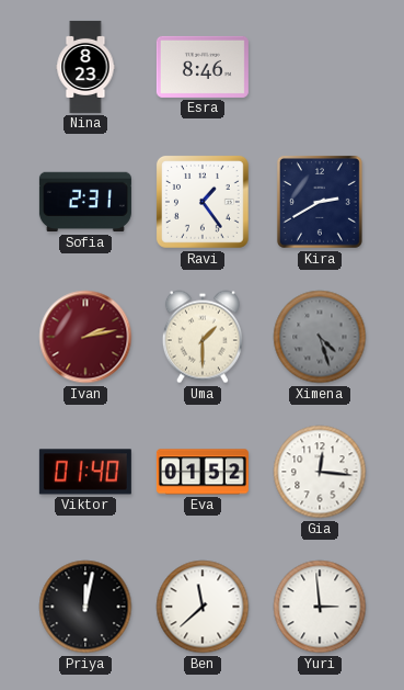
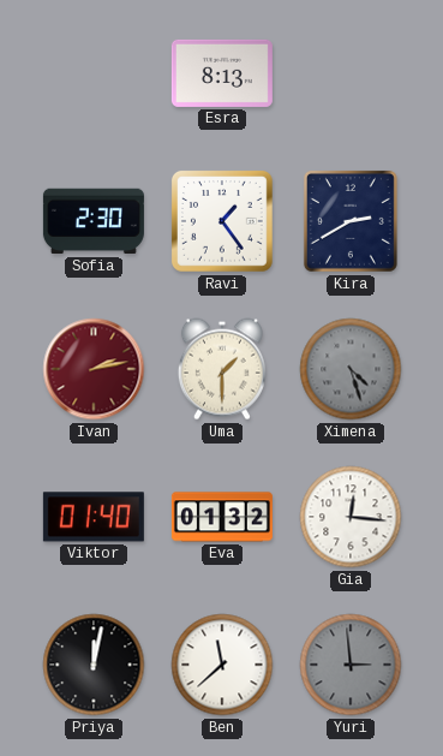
Nina: 8:23 -> none (85, 67)
Esra: 8:46 -> 8:13 (222, 73)
Sofia: 2:31 -> 2:30 (94, 221)
Eva: 01:52 -> 01:32 (222, 517)
Yuri dial: white -> grey (351, 665)
